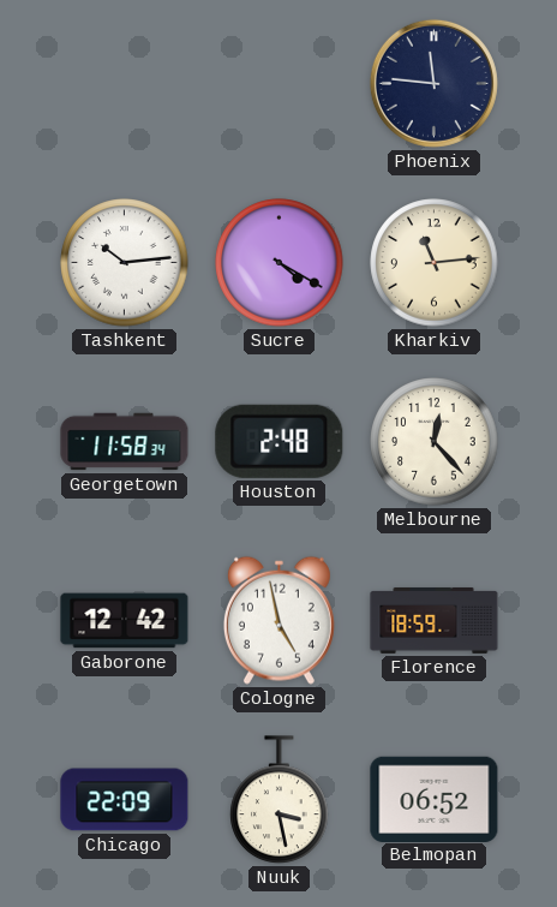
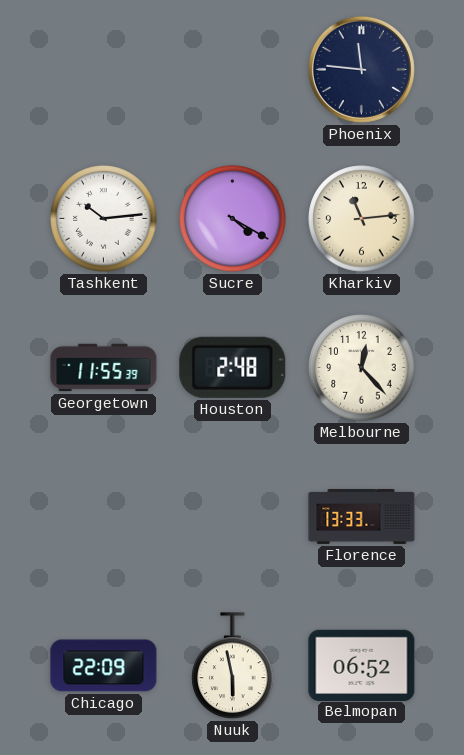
Georgetown: 11:58 -> 11:55 (104, 368)
Gaborone: 12:42 -> none (125, 621)
Cologne: 4:58 -> none (278, 620)
Florence: 18:59 -> 13:33 (362, 516)
Nuuk: 3:28 -> 5:58 (233, 666)
